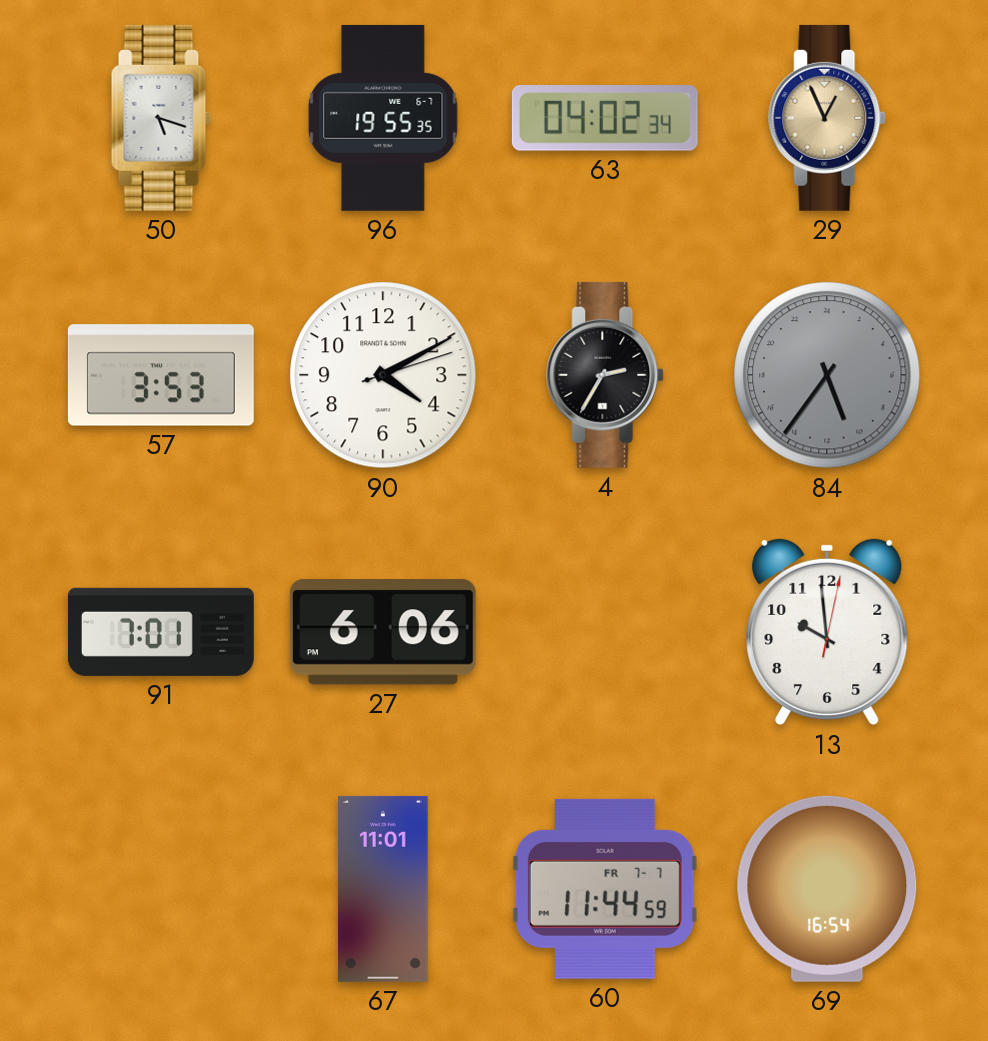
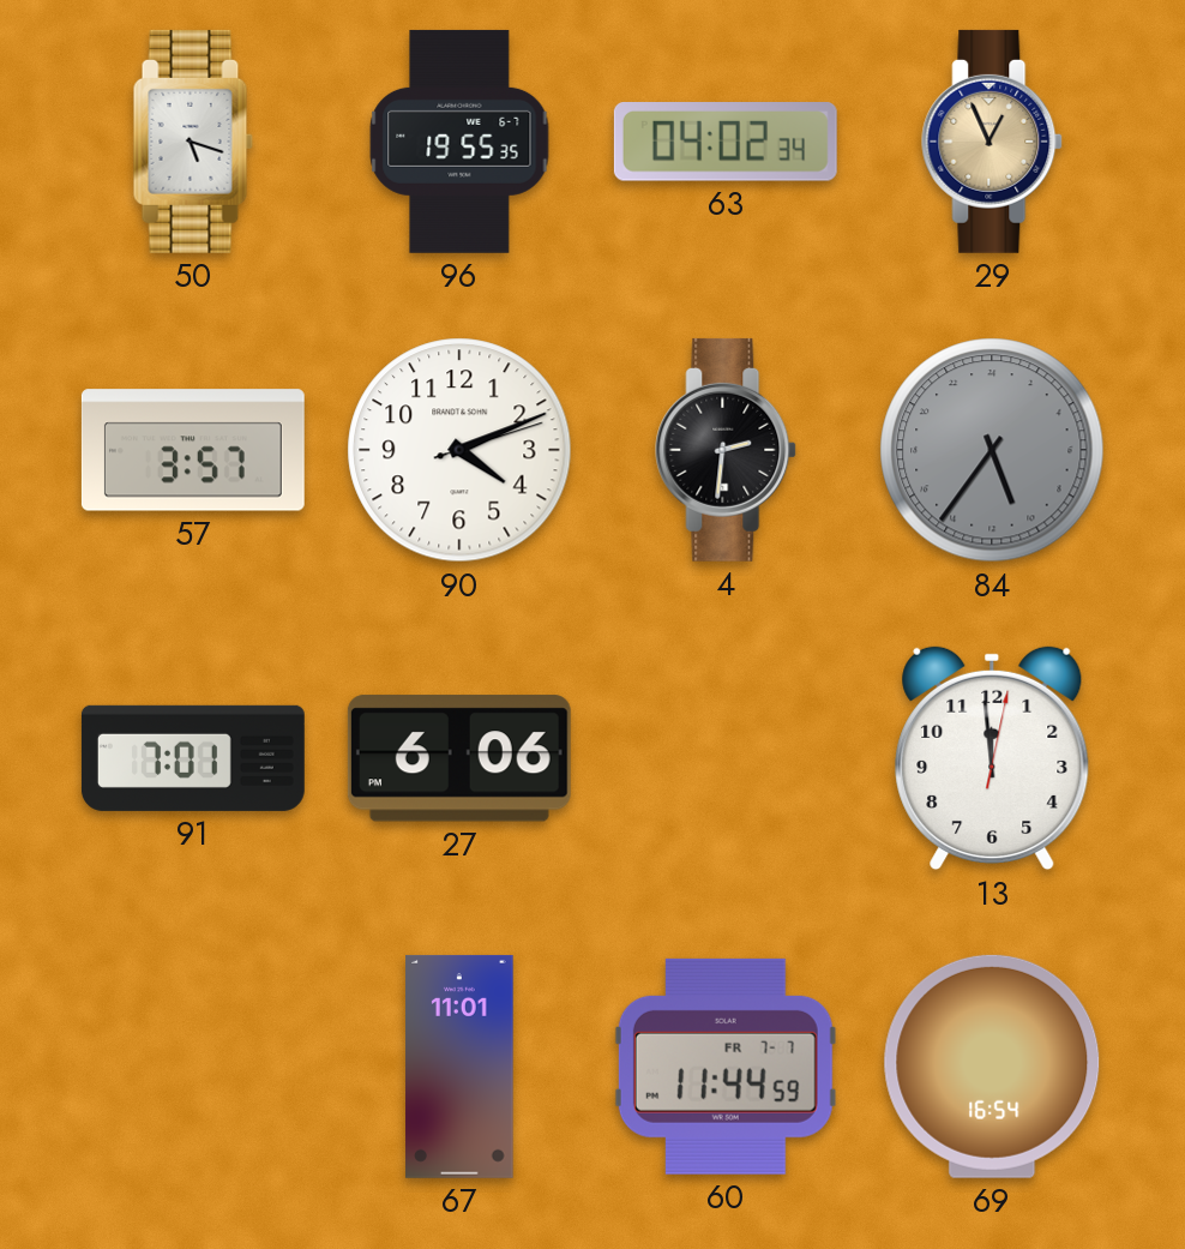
57: 3:53 -> 3:57 (193, 450)
90: 4:10 -> 4:11 (459, 450)
4: 2:35 -> 2:31 (727, 450)
13: 9:59 -> 11:59 (992, 758)
